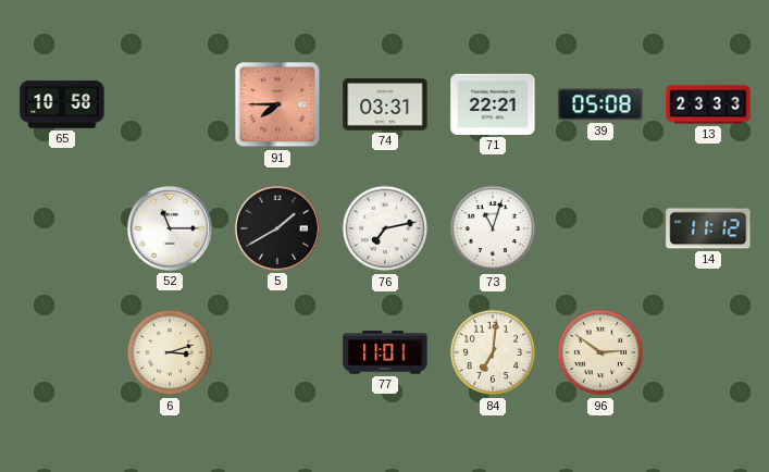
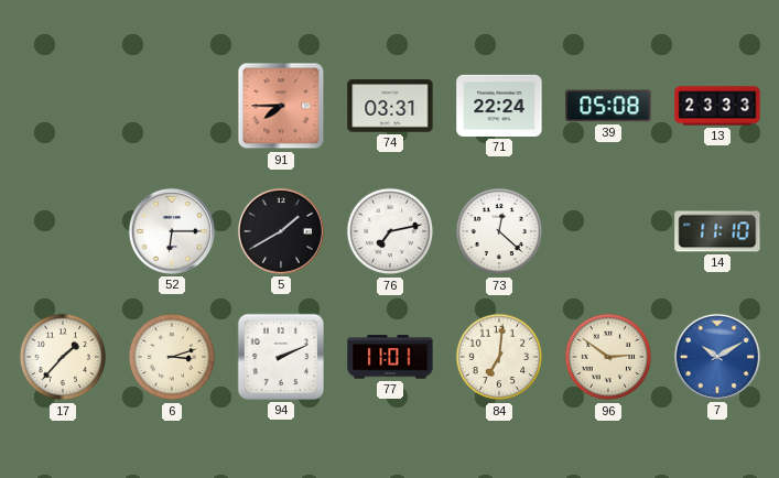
65: 10:58 -> none (62, 104)
71: 22:21 -> 22:24 (499, 106)
52: 11:15 -> 6:15 (172, 231)
73: 11:03 -> 12:22 (499, 231)
14: 11:12 -> 11:10 (717, 231)
17: none -> 1:37 (63, 357)
94: none -> 2:11 (281, 357)
7: none -> 10:10 (717, 357)
